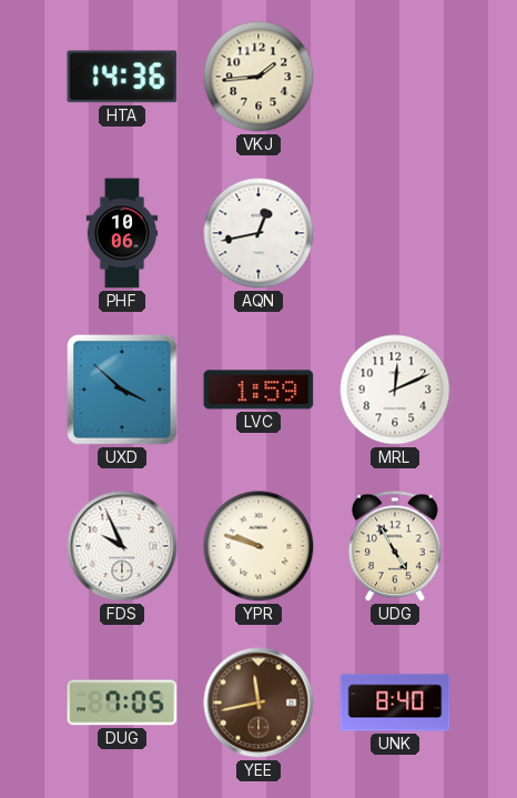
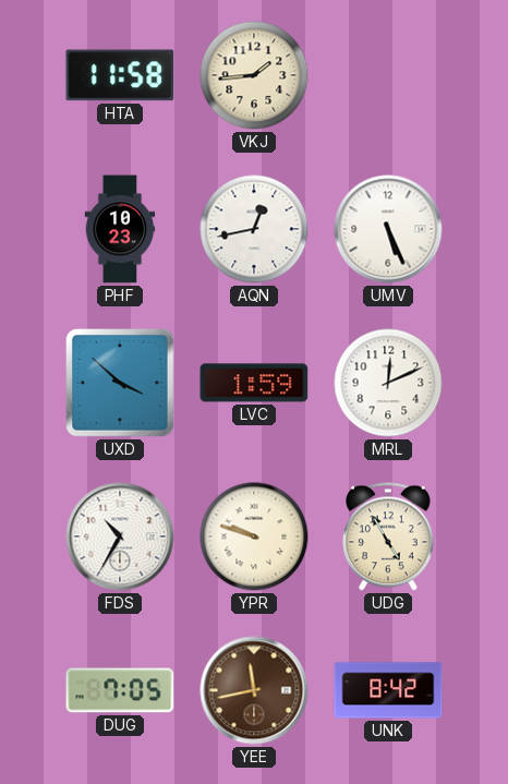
HTA: 14:36 -> 11:58 (120, 75)
PHF: 10:06 -> 10:23 (120, 229)
UMV: none -> 5:26 (388, 229)
FDS: 9:56 -> 10:35 (120, 536)
UNK: 8:40 -> 8:42 (388, 690)
